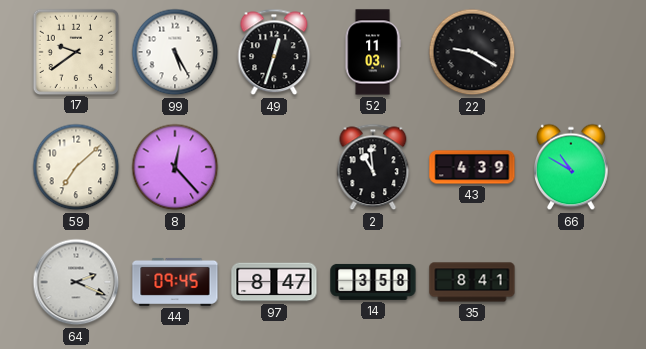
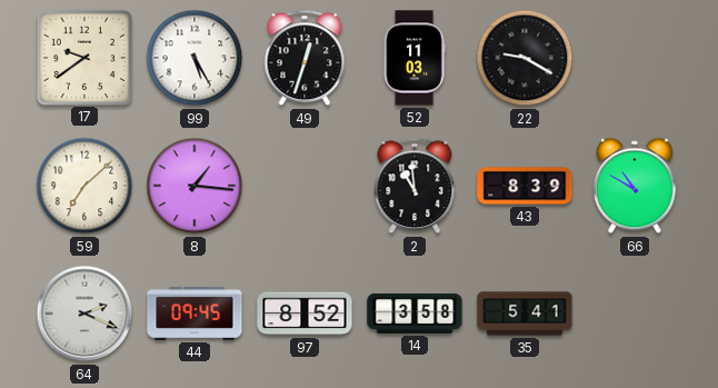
8: 12:23 -> 1:16 (195, 186)
43: 4:39 -> 8:39 (525, 186)
97: 8:47 -> 8:52 (305, 314)
35: 8:41 -> 5:41 (525, 314)
